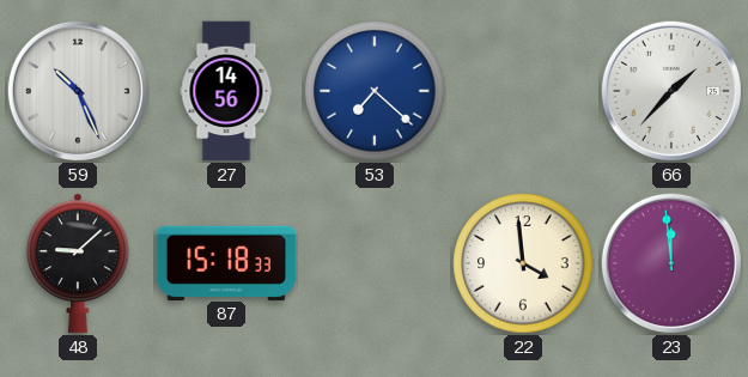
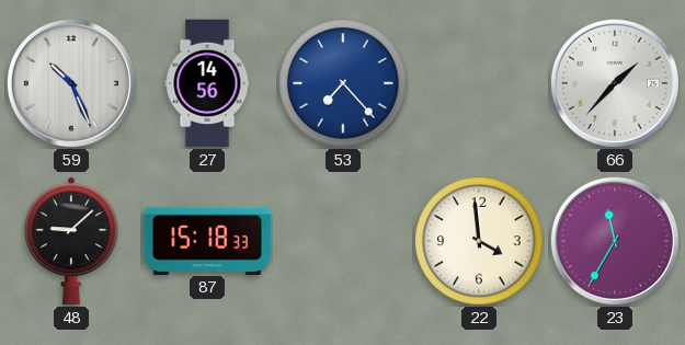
53: 7:22 -> 7:23 (343, 83)
23: 11:59 -> 11:35 (615, 241)
